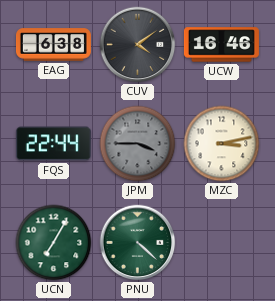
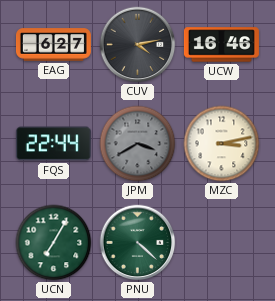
EAG: 6:38 -> 6:27 (53, 45)
CUV: 4:09 -> 4:13 (138, 45)
JPM: 3:45 -> 3:40 (138, 144)
